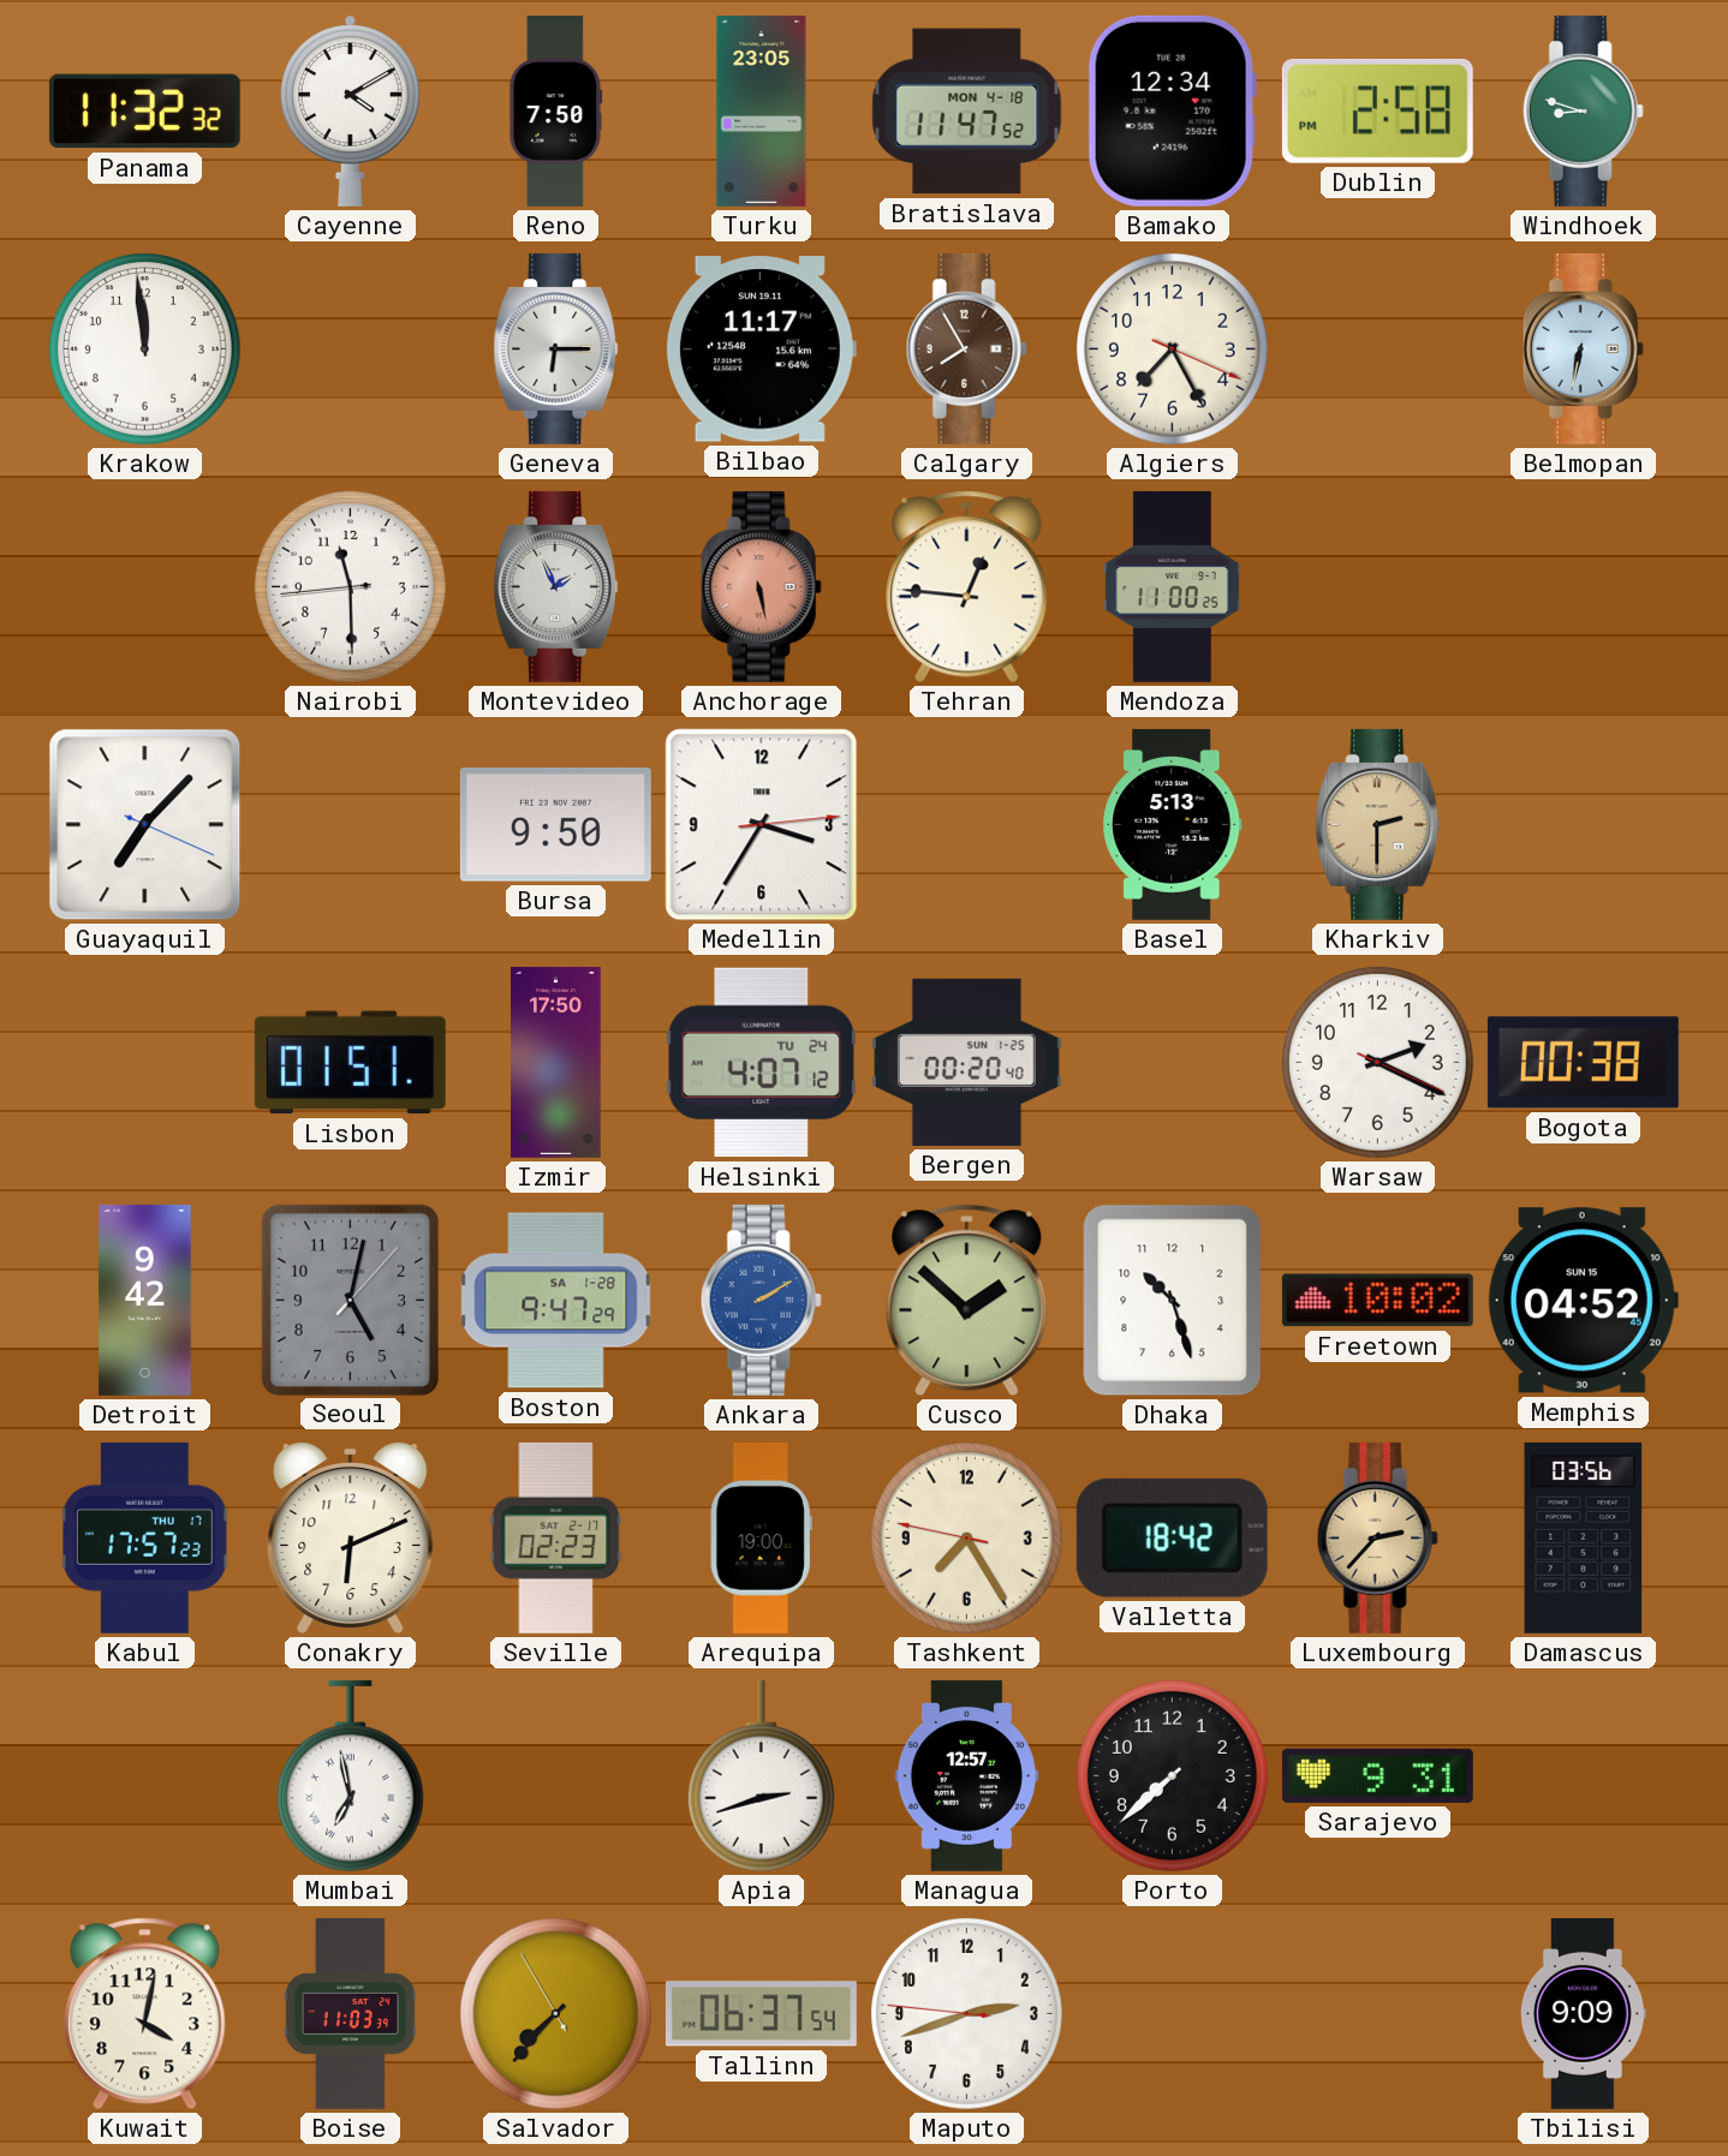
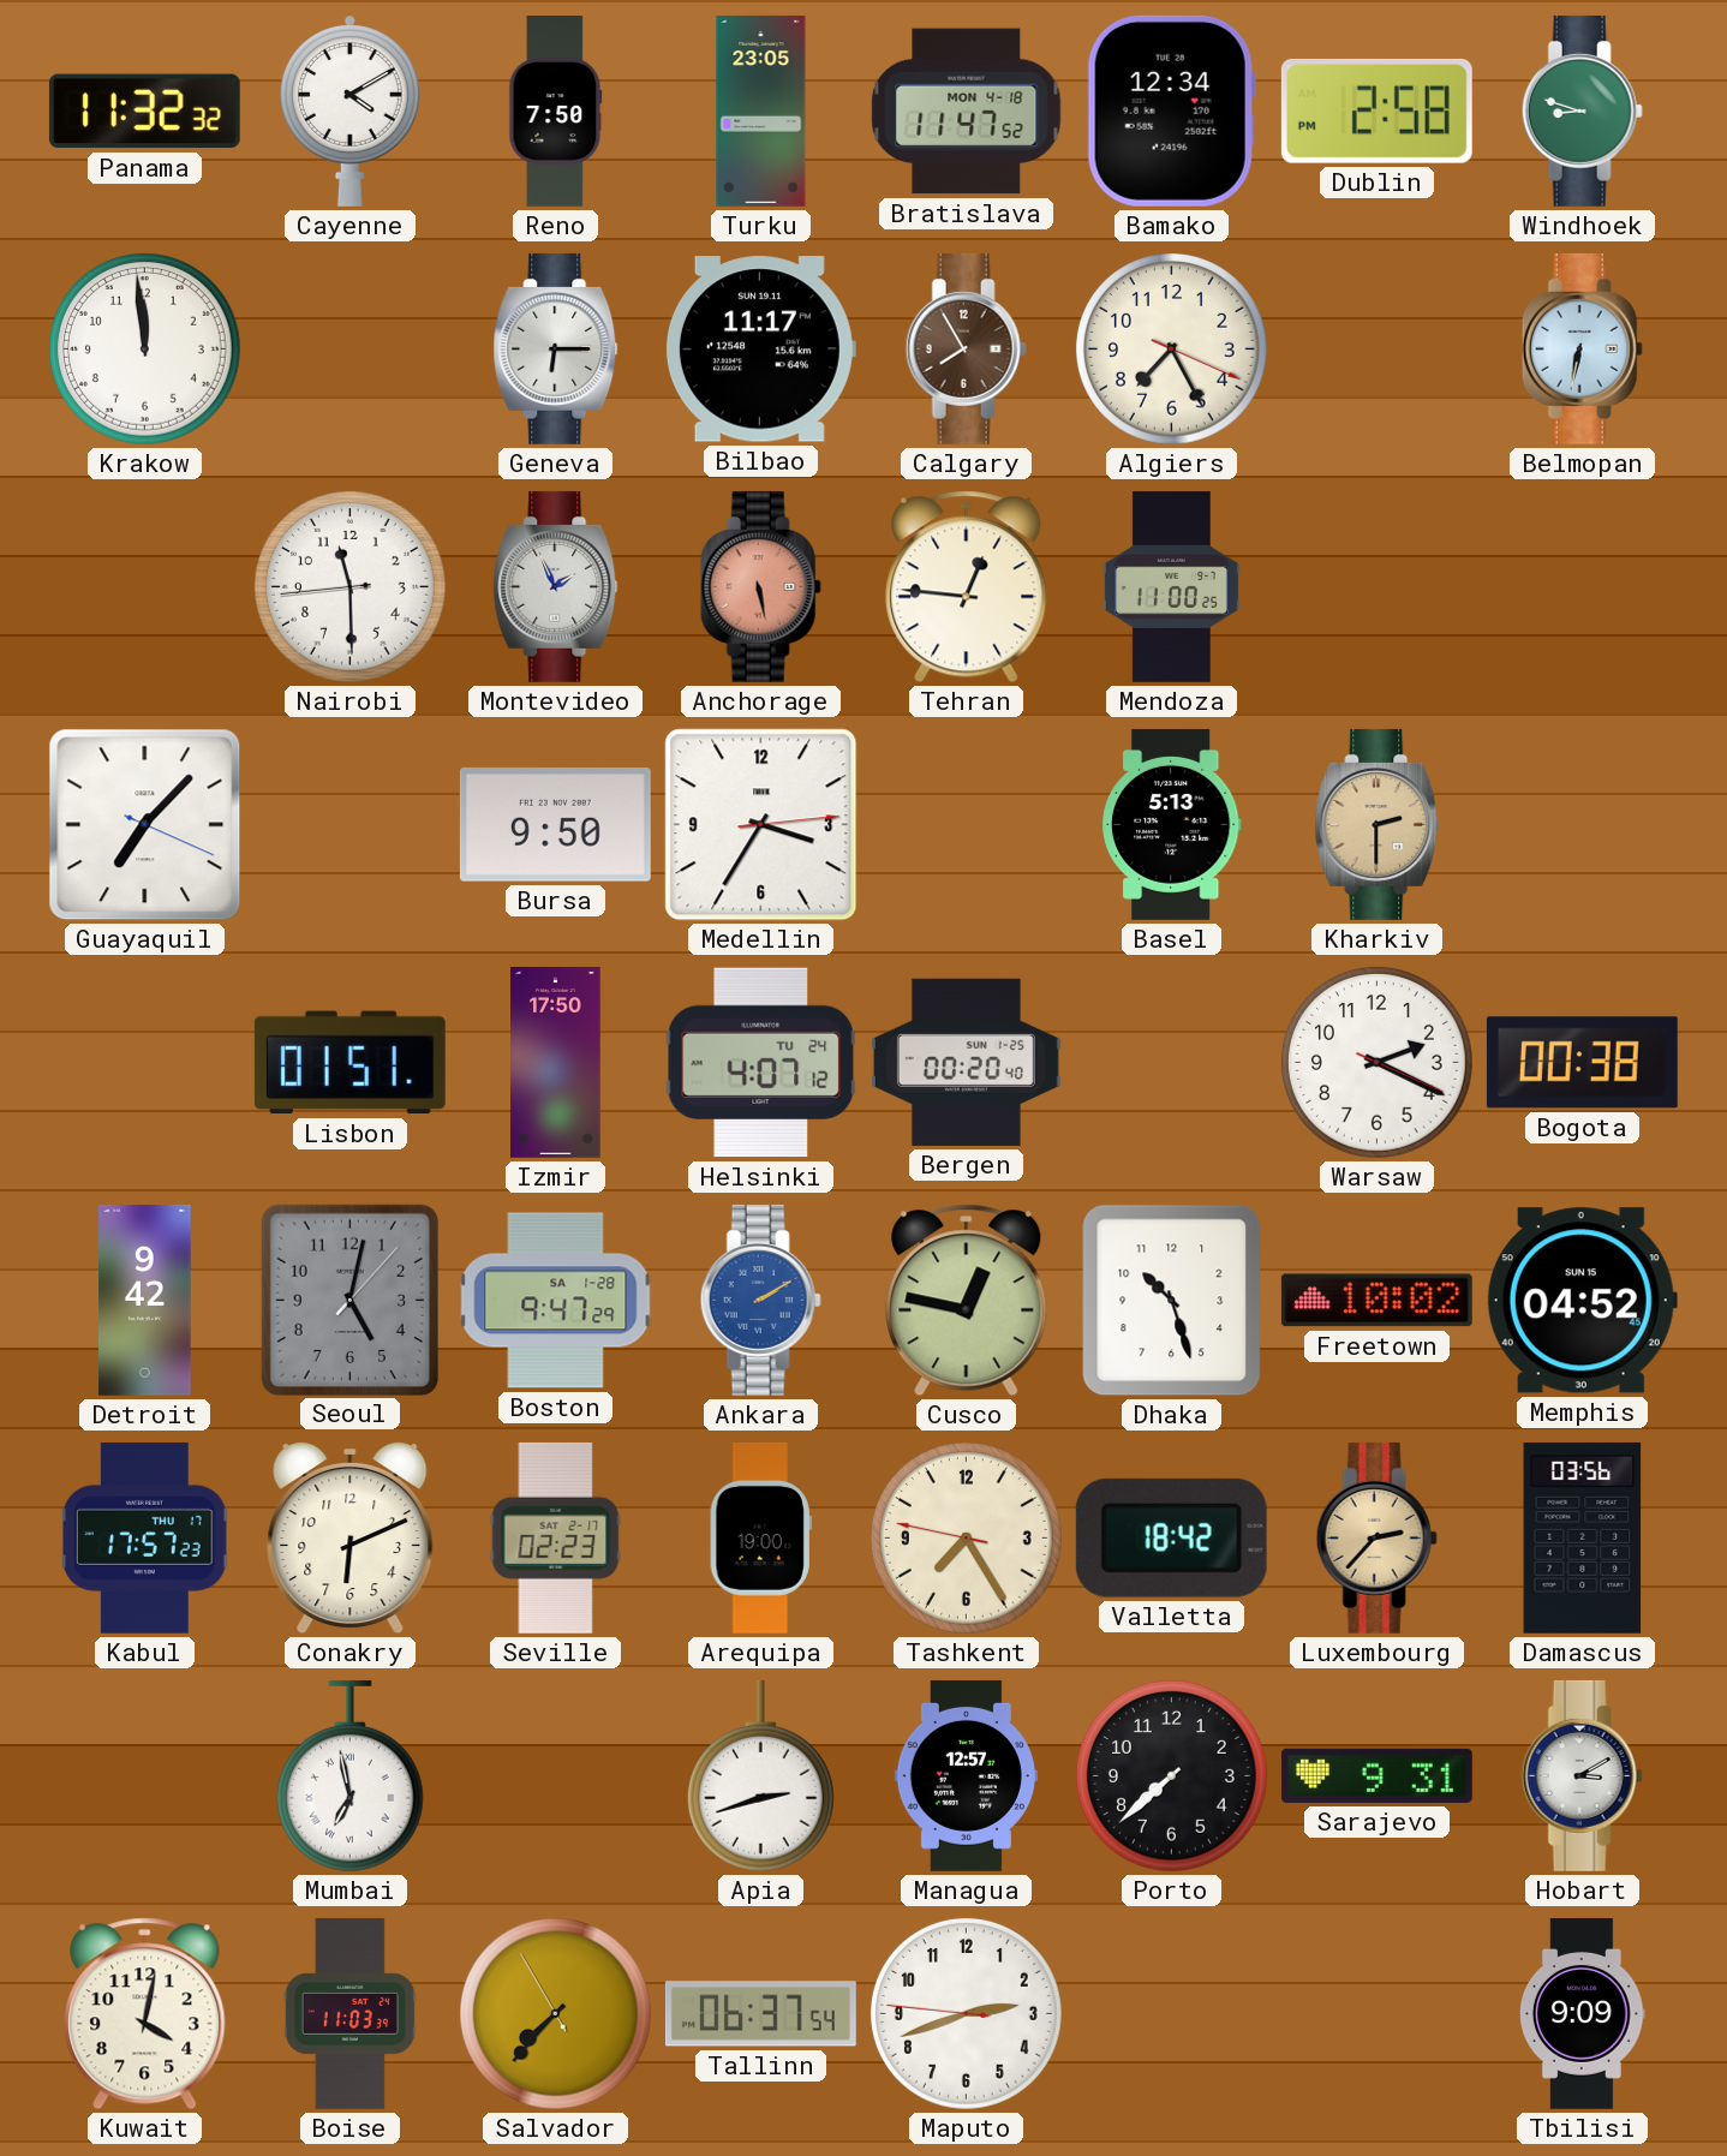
Cusco: 1:52 -> 12:47 (967, 1301)
Hobart: none -> 3:10 (1582, 1775)
